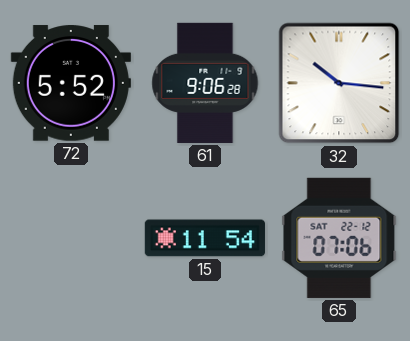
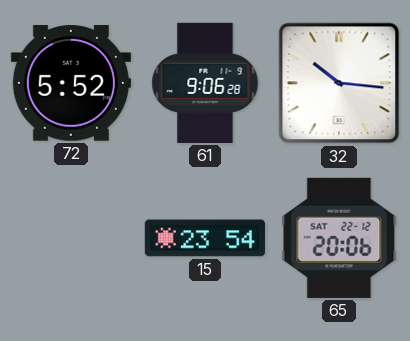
15: 11:54 -> 23:54 (205, 238)
65: 07:06 -> 20:06 (339, 238)
